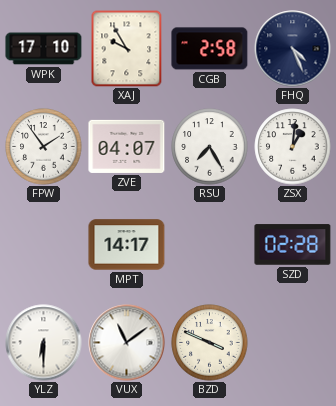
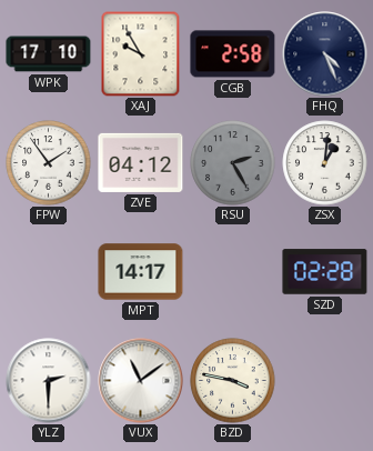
ZVE: 04:07 -> 04:12 (141, 162)
RSU: 7:25 -> 2:25 (233, 163)
RSU dial: white -> grey (233, 163)
YLZ: 6:30 -> 2:30 (49, 381)
BZD: 3:49 -> 3:47 (233, 381)
